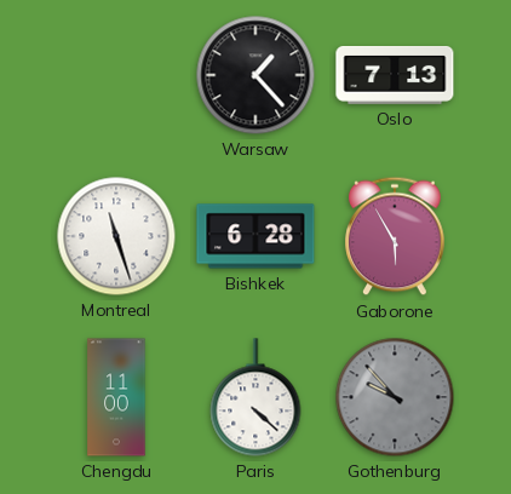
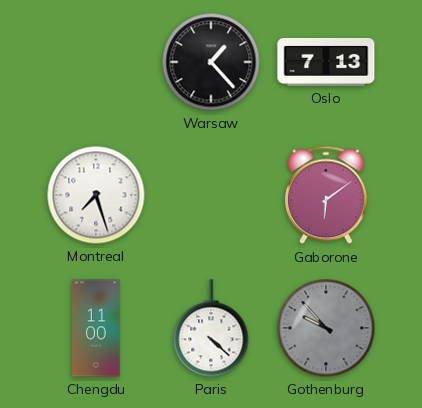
Montreal: 11:27 -> 7:27 (96, 195)
Bishkek: 6:28 -> none (255, 236)
Gaborone: 5:55 -> 6:09 (326, 195)
